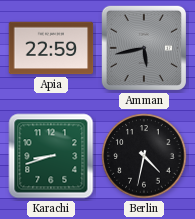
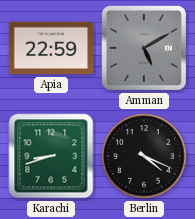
Amman: 5:43 -> 5:10 (144, 48)
Berlin: 4:32 -> 4:19 (144, 156)
